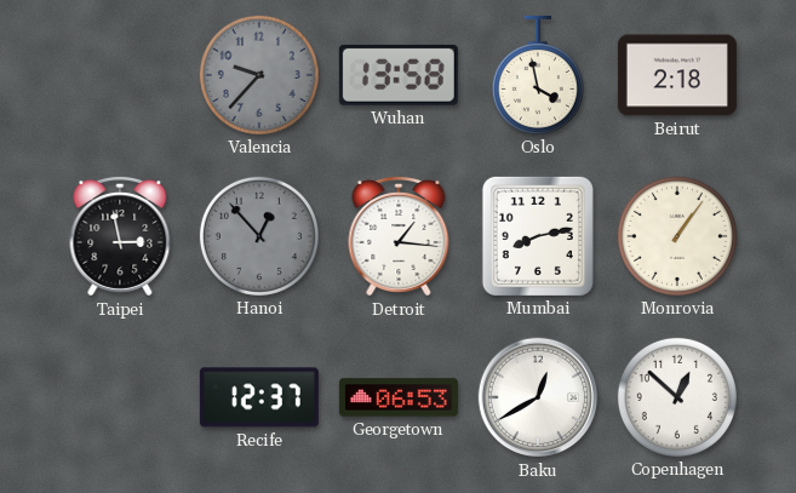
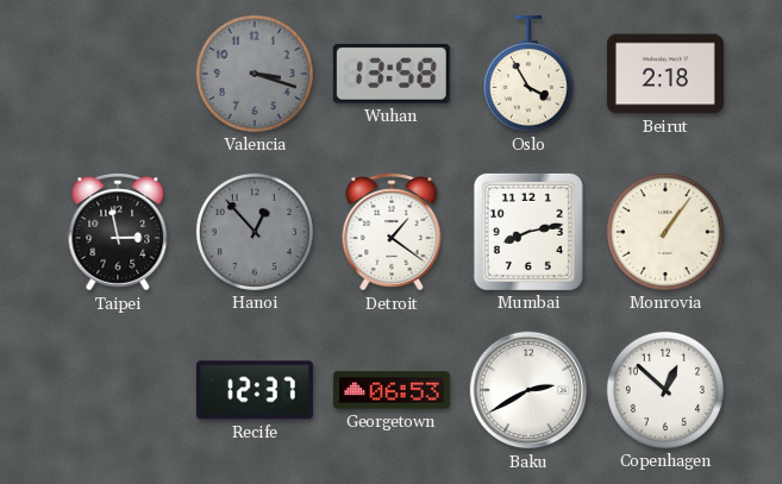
Valencia: 9:37 -> 3:18 (255, 74)
Oslo: 3:58 -> 3:55 (528, 74)
Detroit: 1:16 -> 1:21 (392, 232)
Baku: 12:40 -> 2:40 (528, 390)
